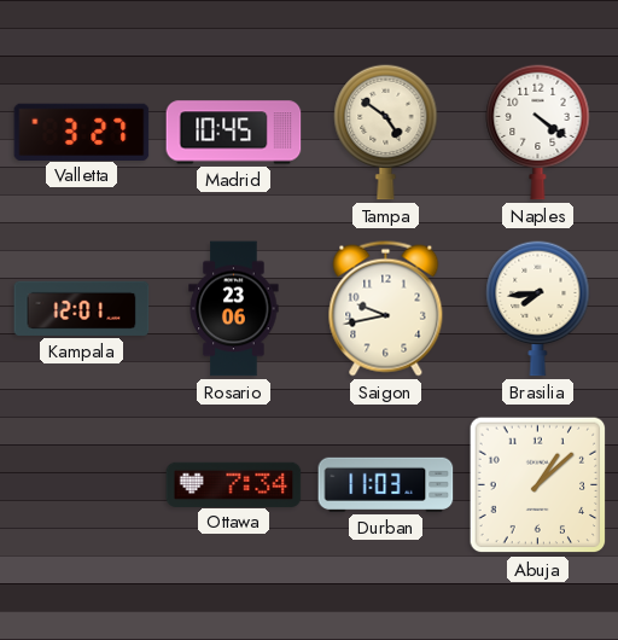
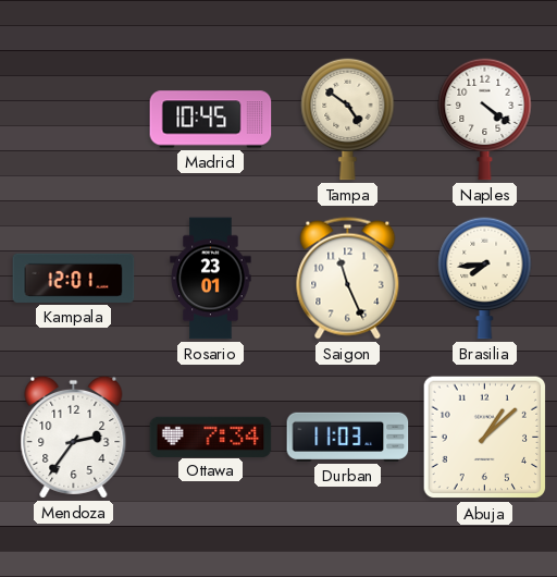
Valletta: 3:27 -> none (82, 132)
Rosario: 23:06 -> 23:01 (211, 279)
Saigon: 9:43 -> 11:26 (348, 279)
Mendoza: none -> 2:36 (74, 437)
